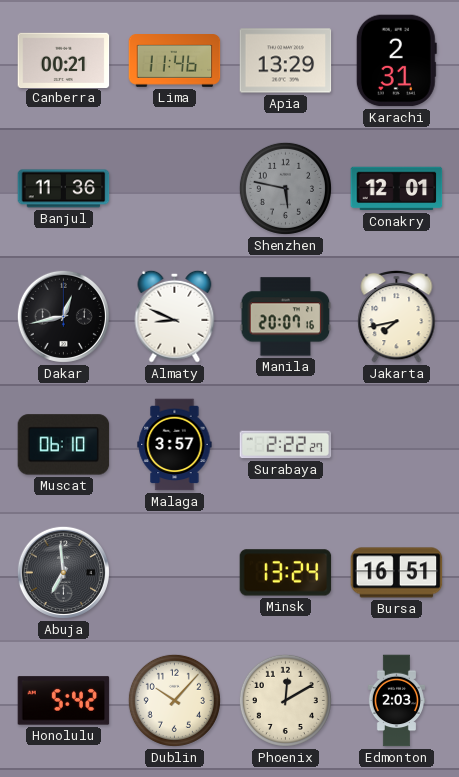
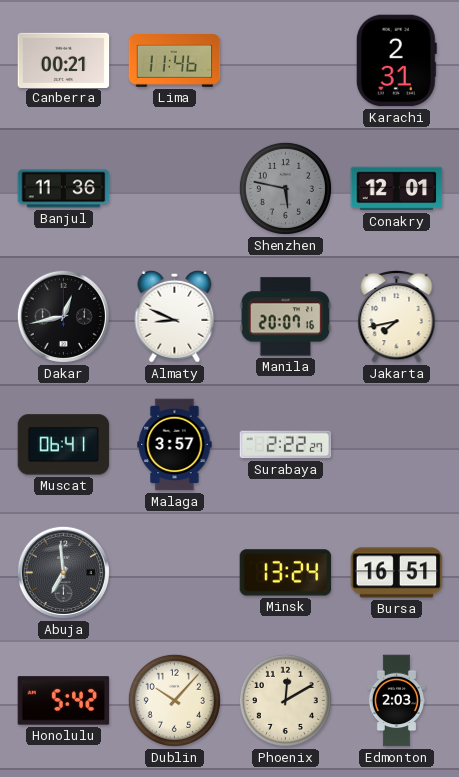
Apia: 13:29 -> none (286, 61)
Muscat: 06:10 -> 06:41 (64, 445)
